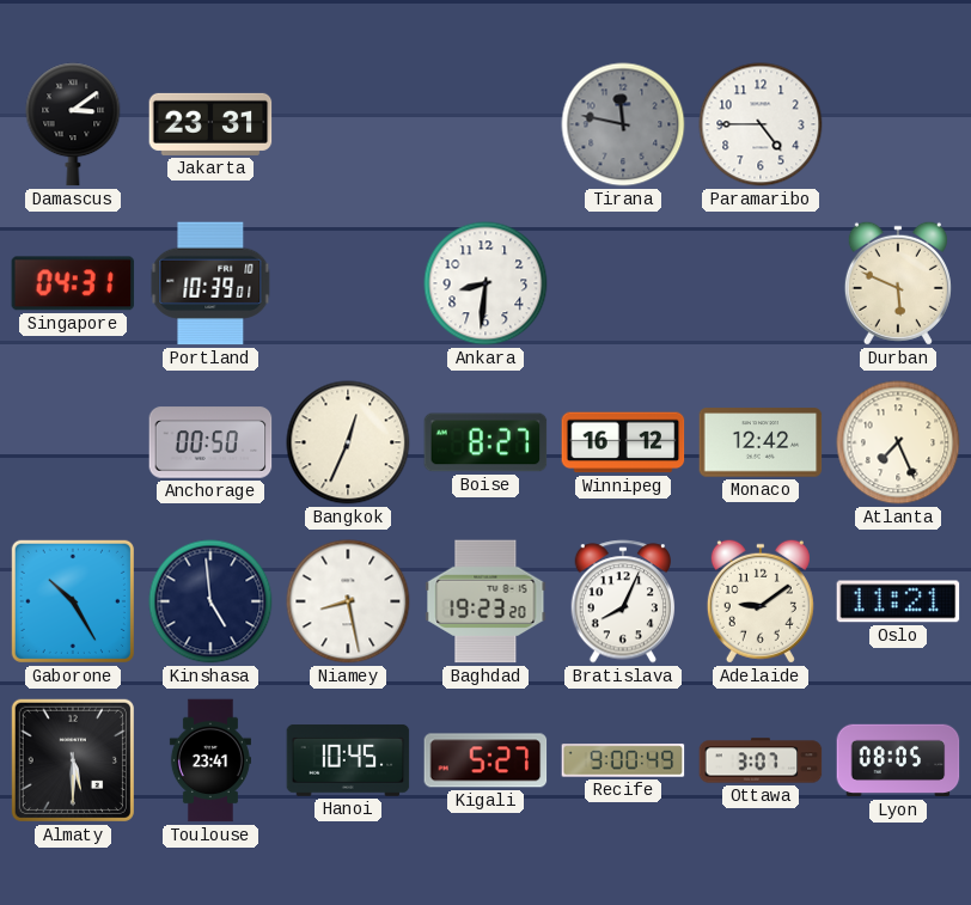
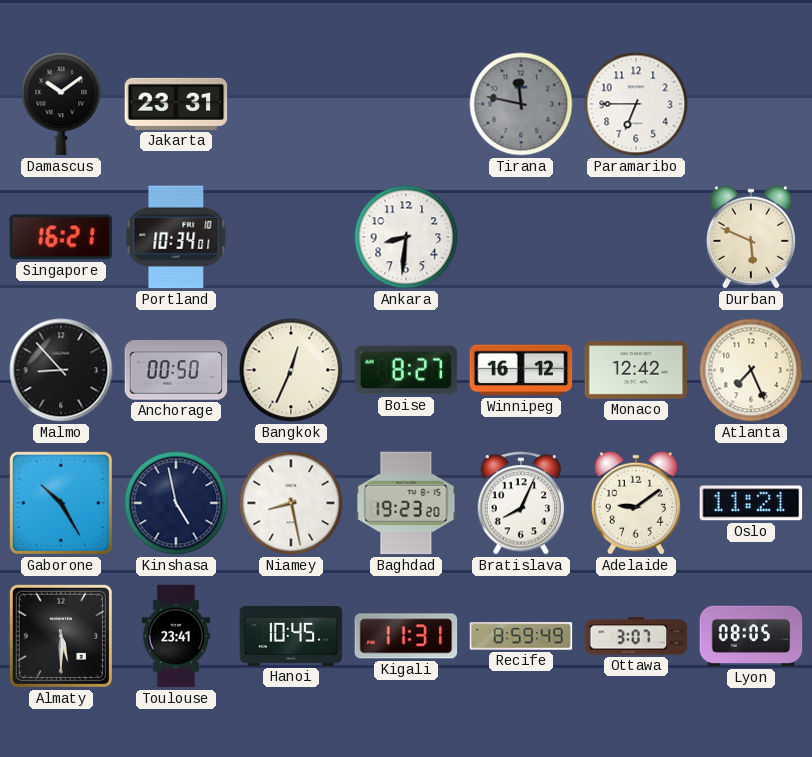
Damascus: 3:09 -> 10:09 (61, 104)
Paramaribo: 4:45 -> 6:45 (636, 104)
Singapore: 04:31 -> 16:21 (61, 237)
Portland: 10:39 -> 10:34 (176, 237)
Malmo: none -> 8:53 (61, 370)
Kinshasa: 4:59 -> 4:58 (176, 503)
Kigali: 5:27 -> 11:31 (406, 636)
Recife: 9:00 -> 8:59 (521, 636)
